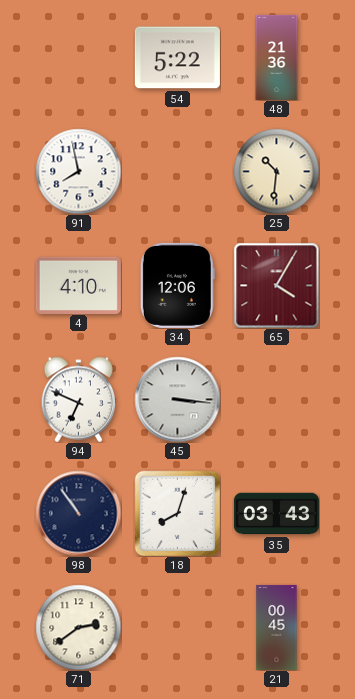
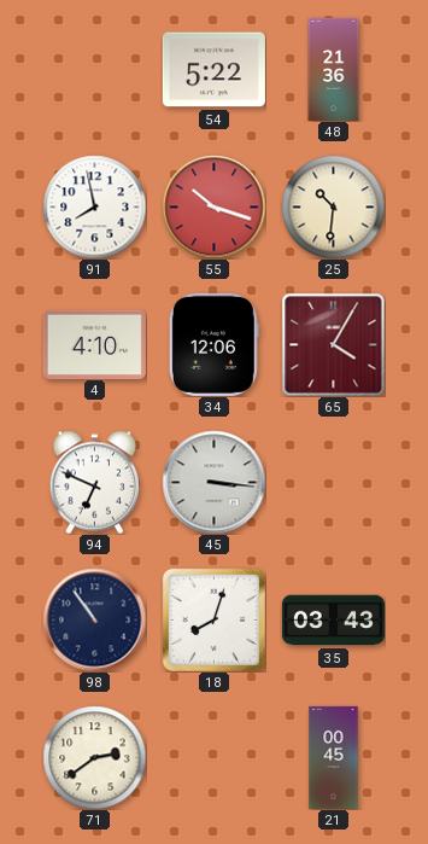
55: none -> 10:18 (213, 206)
